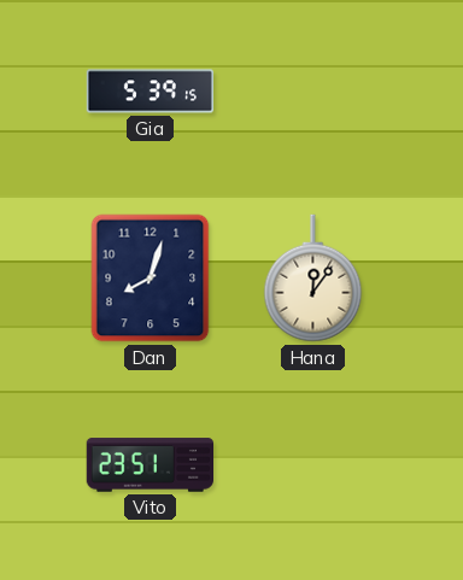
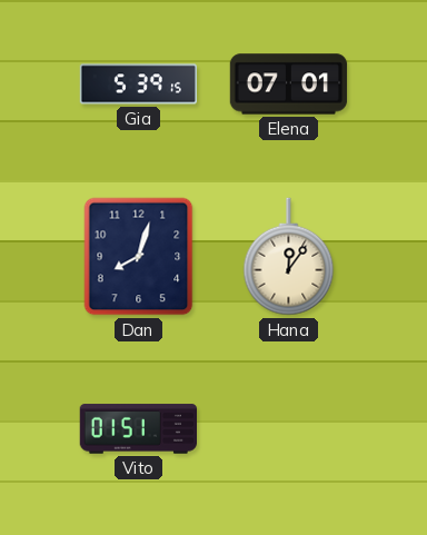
Elena: none -> 07:01 (289, 85)
Vito: 23:51 -> 01:51 (138, 429)
